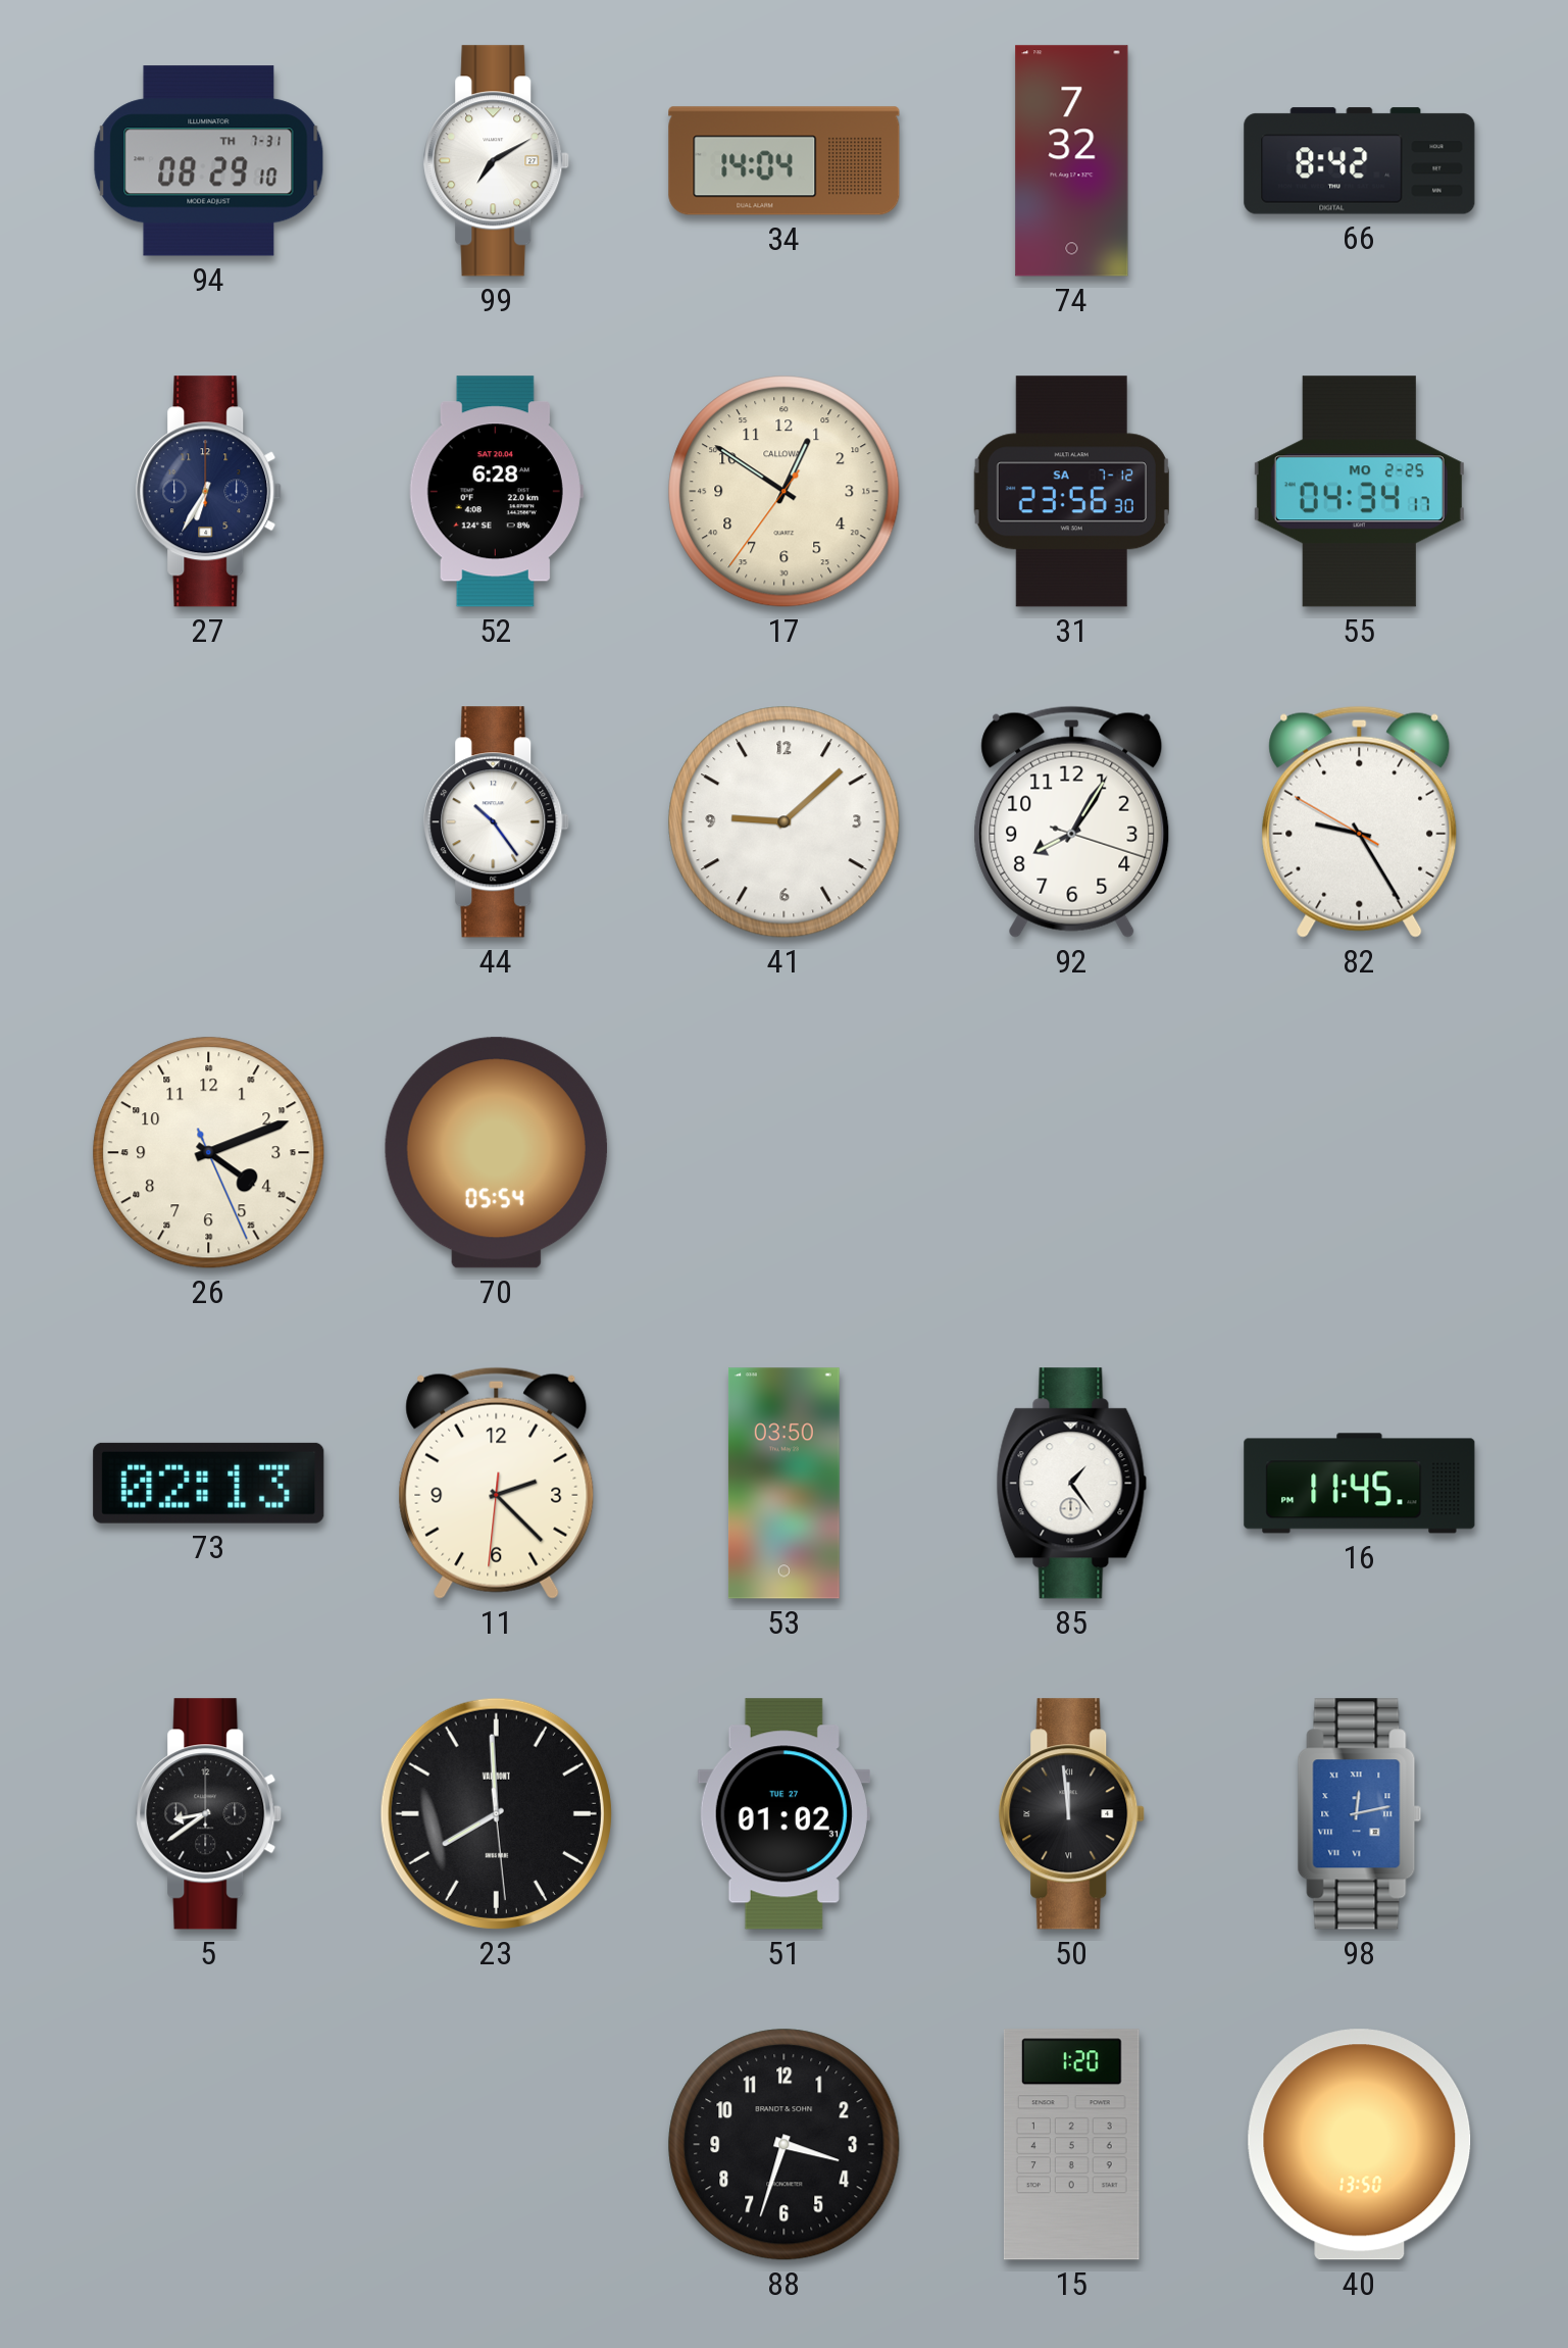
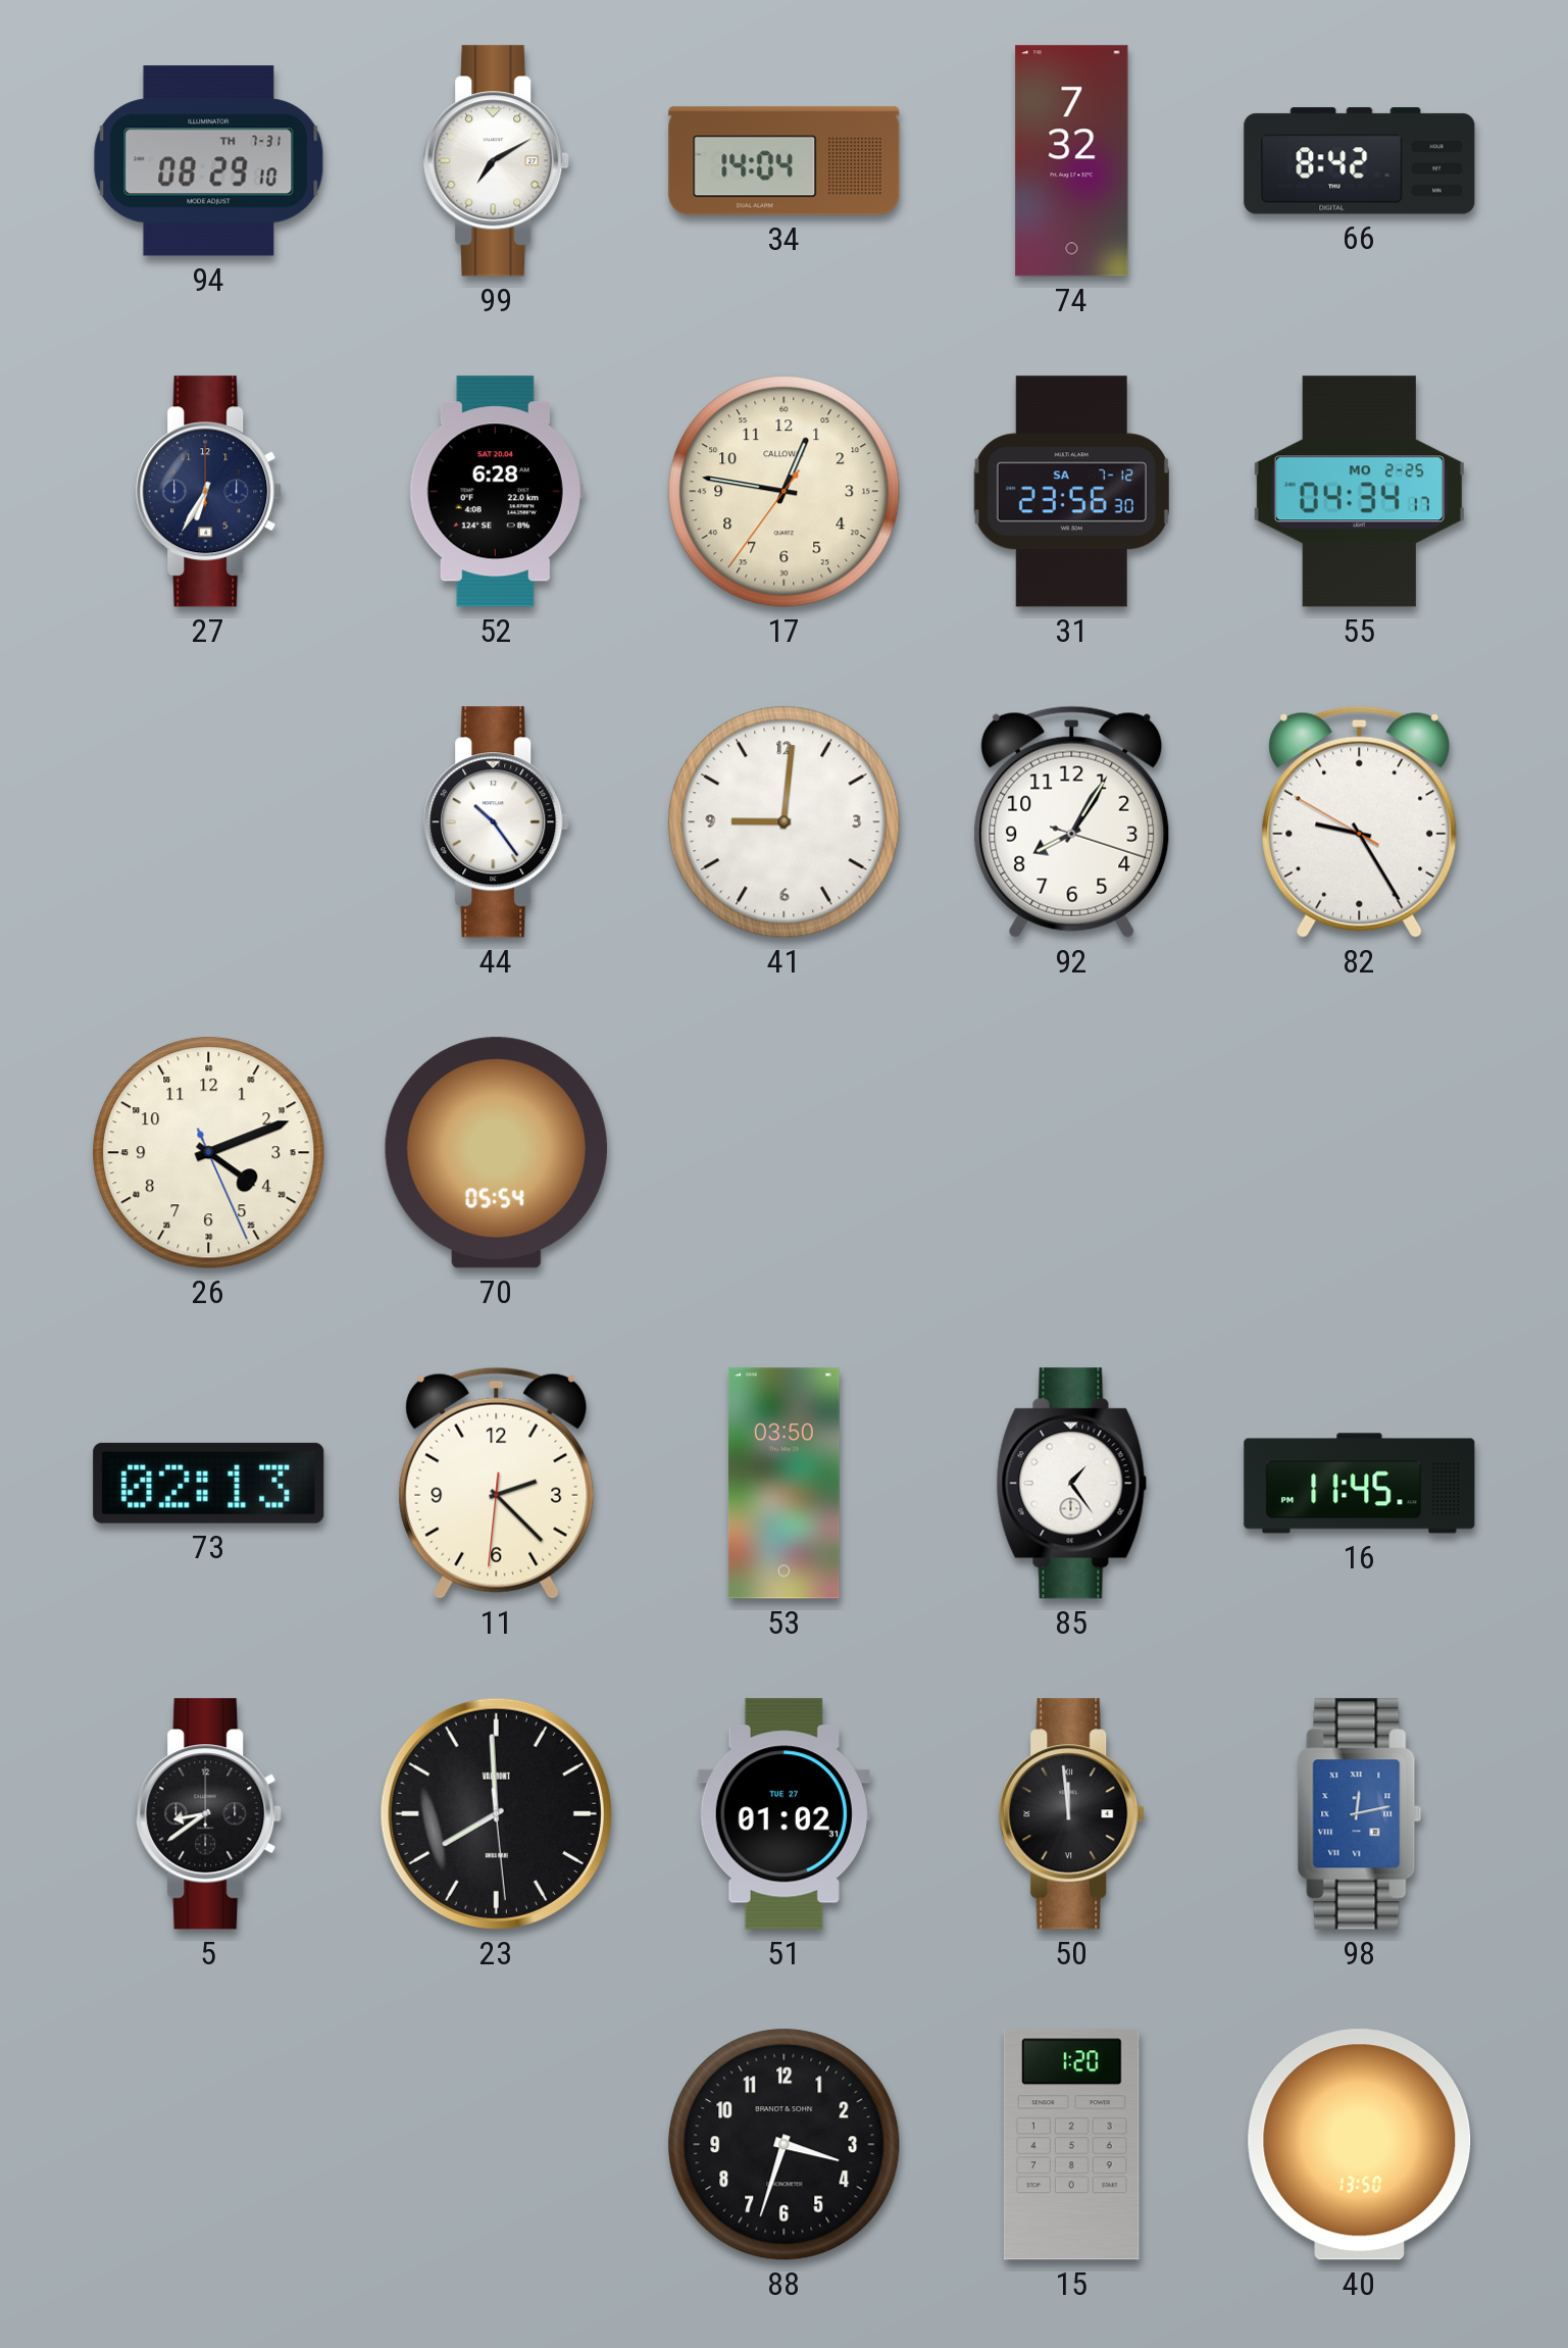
17: 12:50 -> 12:46 (785, 492)
41: 9:08 -> 9:01 (785, 822)
